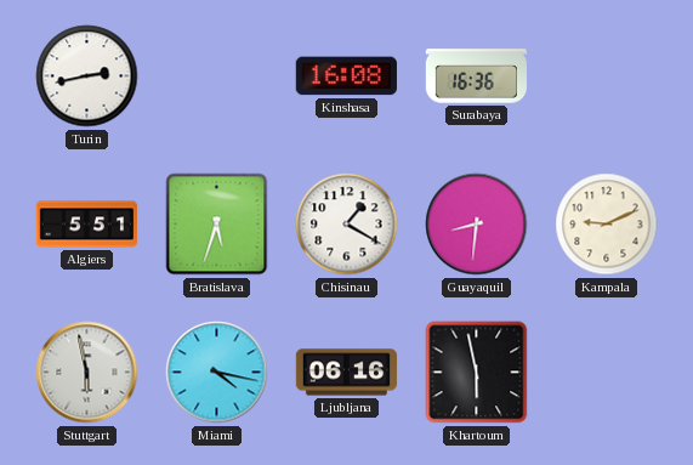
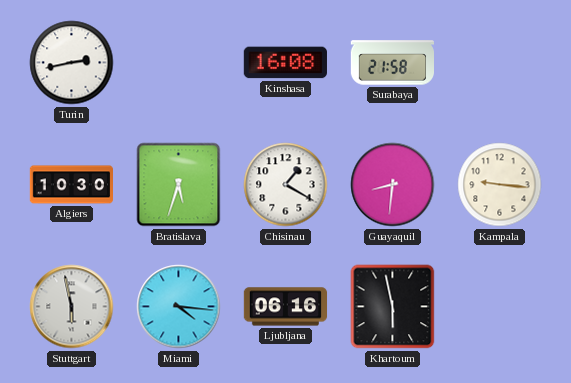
Surabaya: 16:36 -> 21:58 (393, 63)
Algiers: 5:51 -> 10:30 (72, 185)
Kampala: 9:11 -> 9:16 (500, 185)
Miami: 4:17 -> 4:16 (179, 307)
